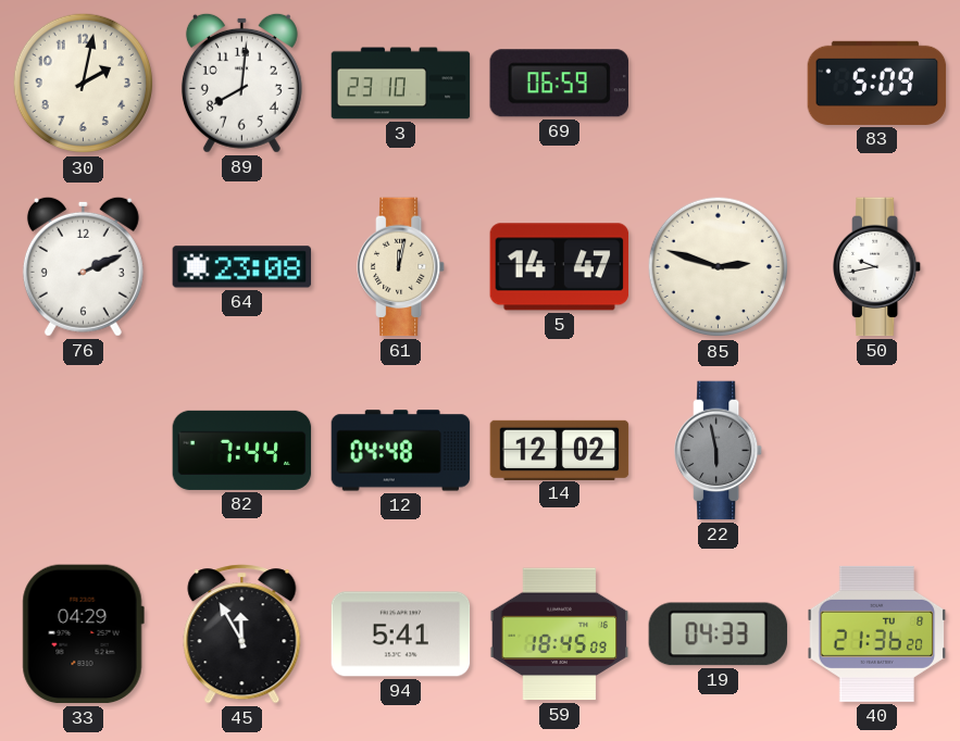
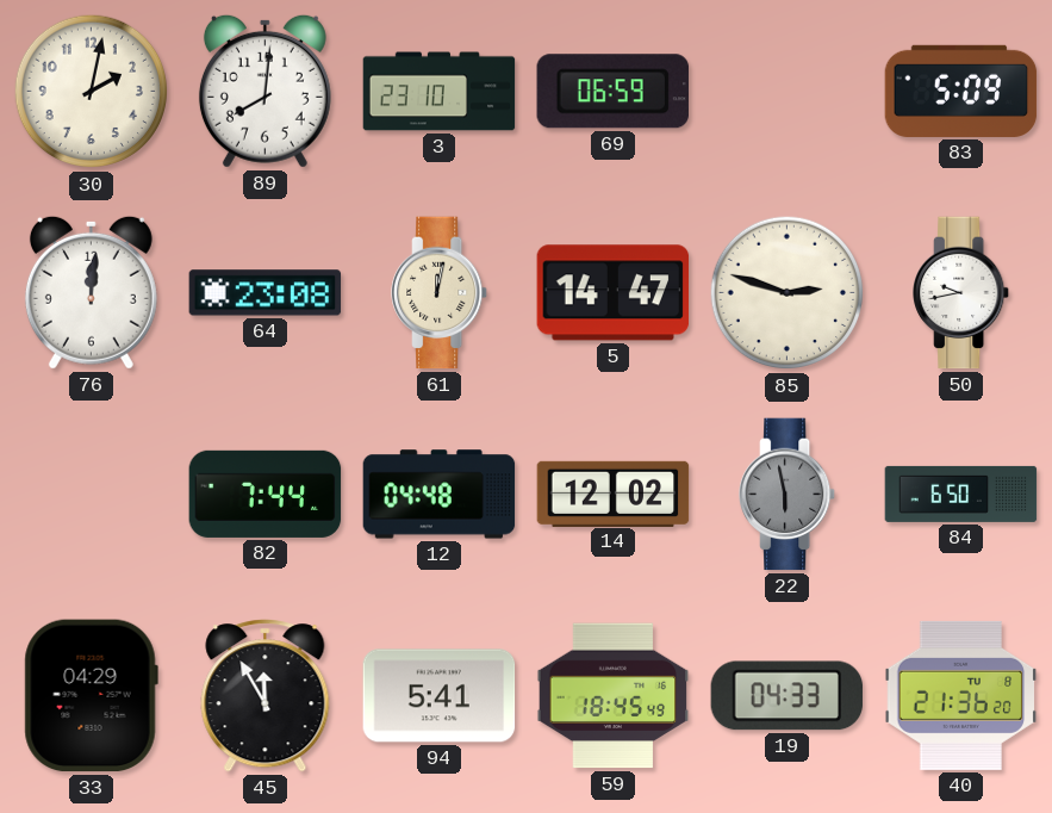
76: 2:11 -> 12:01 (91, 292)
84: none -> 6:50 (961, 494)
59: 18:45:09 -> 18:45:49 (614, 696)
